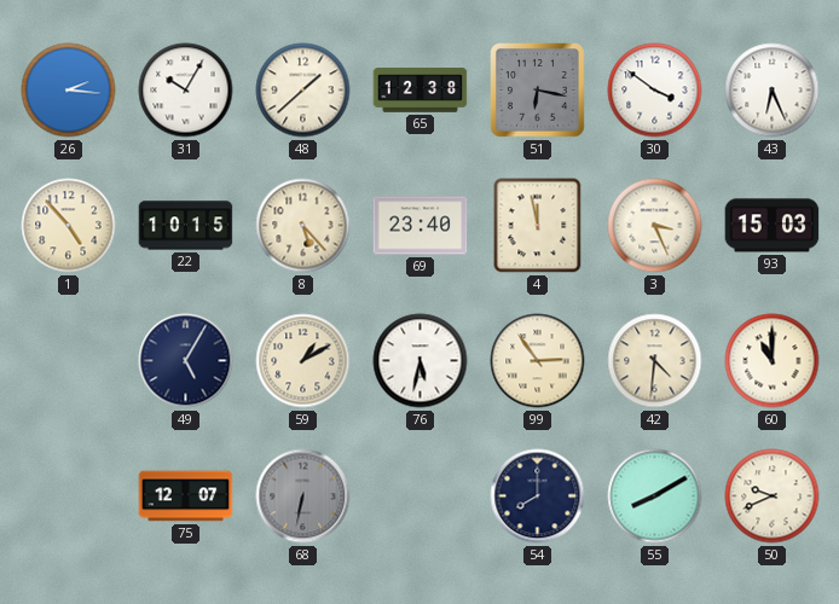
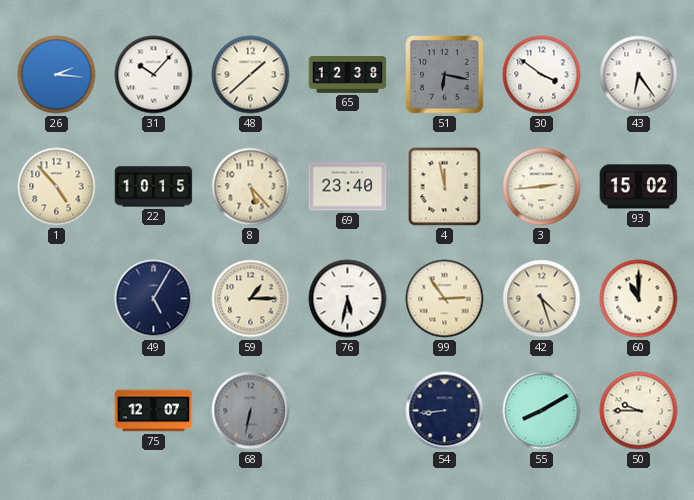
31: 10:05 -> 10:07 (154, 75)
43: 6:26 -> 6:24 (639, 75)
3: 3:26 -> 2:44 (542, 187)
93: 15:03 -> 15:02 (639, 187)
59: 1:10 -> 1:15 (251, 299)
42: 4:31 -> 4:27 (542, 299)
54: 8:00 -> 8:44 (445, 411)
50: 9:41 -> 9:45 (639, 411)
